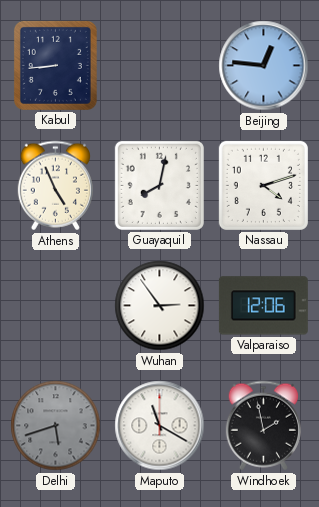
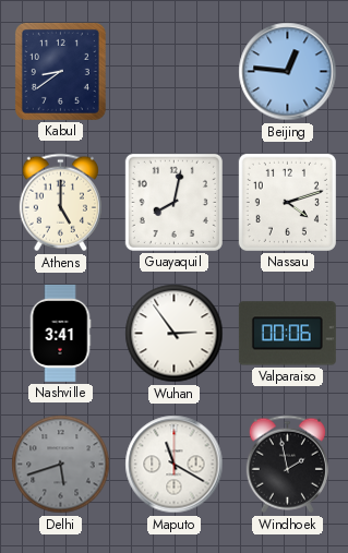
Kabul: 8:44 -> 8:39 (60, 71)
Athens: 4:56 -> 5:00 (60, 203)
Nashville: none -> 3:41 (60, 333)
Valparaiso: 12:06 -> 00:06 (287, 334)
